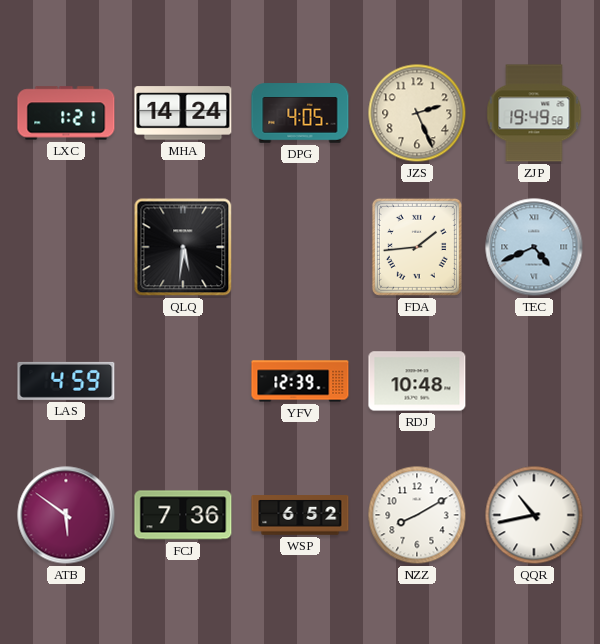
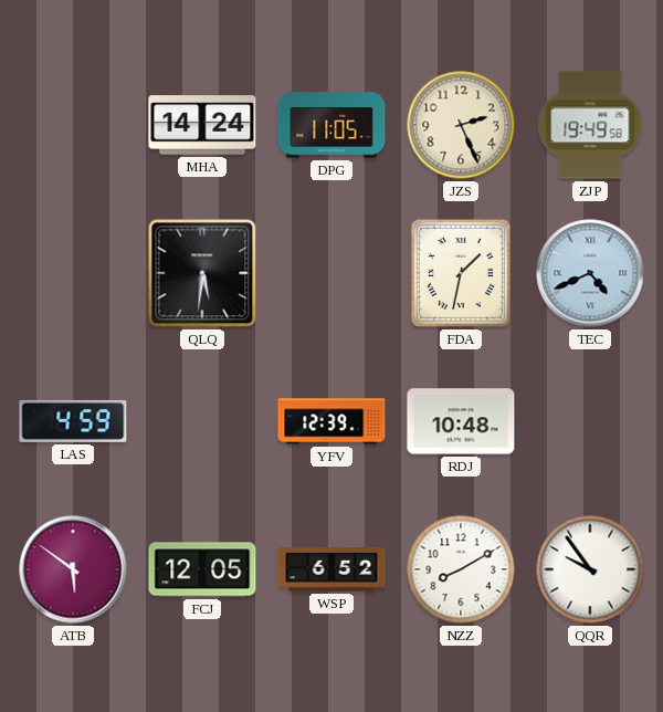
LXC: 1:21 -> none (66, 113)
DPG: 4:05 -> 11:05 (331, 125)
FDA: 1:44 -> 1:32 (461, 273)
FCJ: 7:36 -> 12:05 (202, 569)
QQR: 10:43 -> 9:54 (590, 569)
